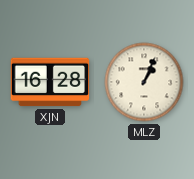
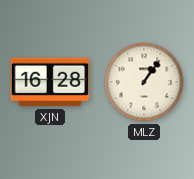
MLZ: 1:04 -> 1:06 (144, 82)
